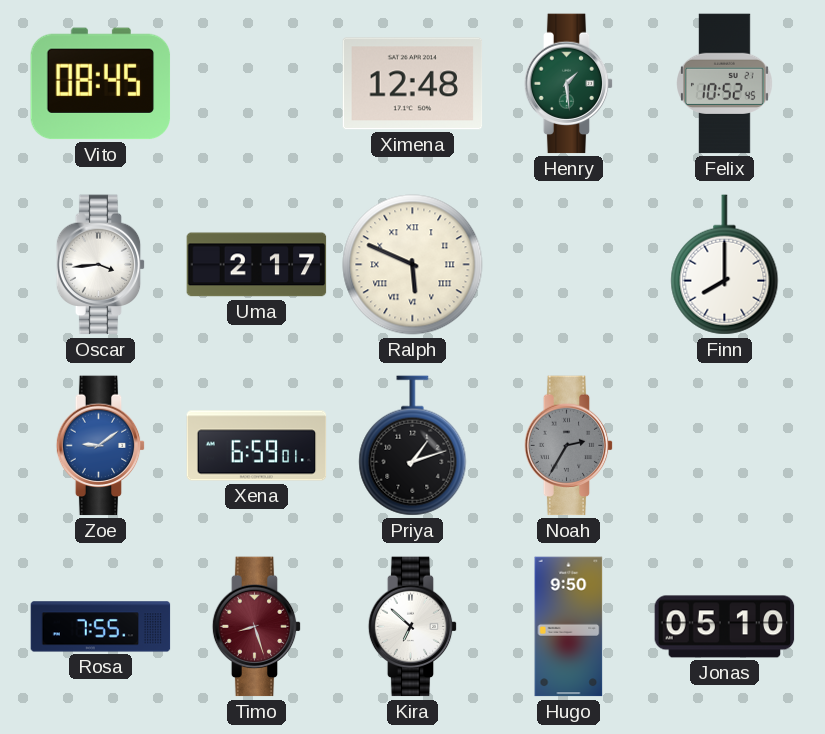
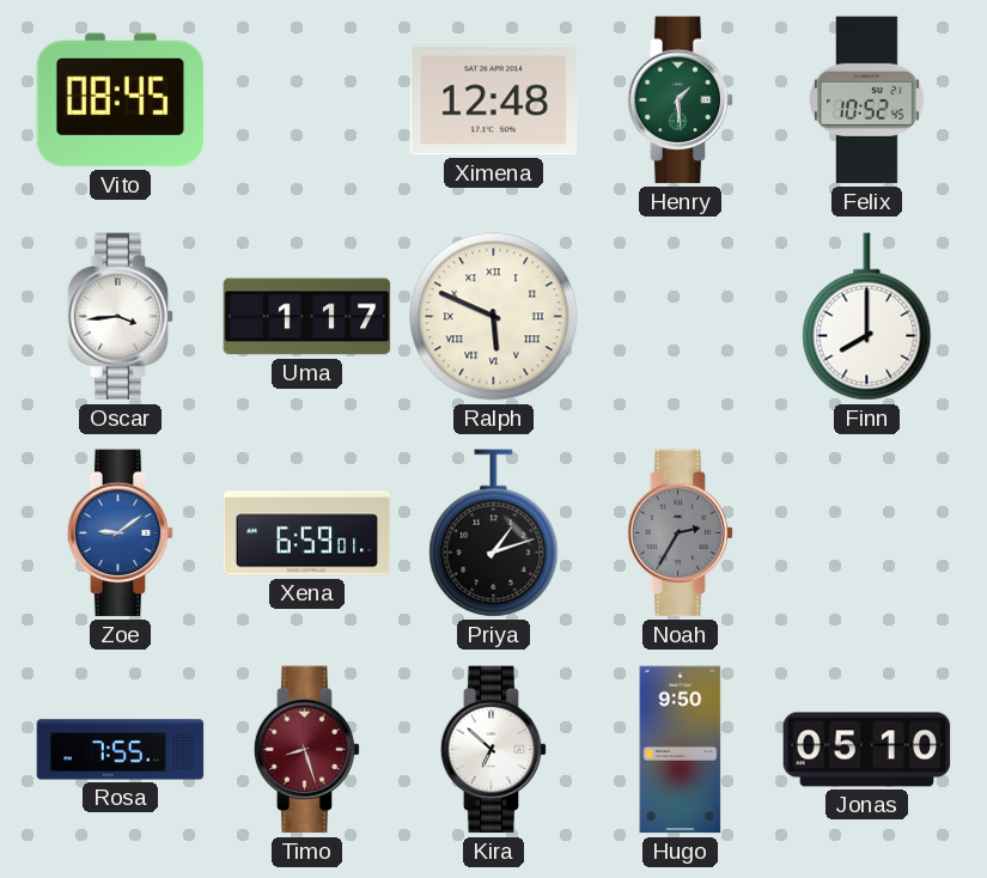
Uma: 2:17 -> 1:17 (307, 317)
